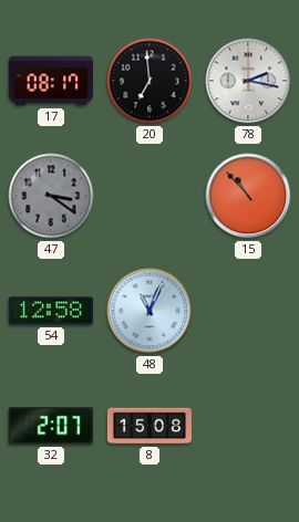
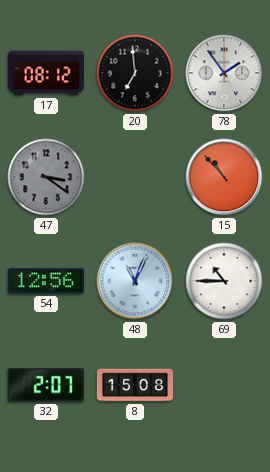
17: 08:17 -> 08:12 (45, 73)
78: 2:17 -> 1:54 (224, 73)
54: 12:58 -> 12:56 (46, 281)
69: none -> 10:45 (224, 281)
